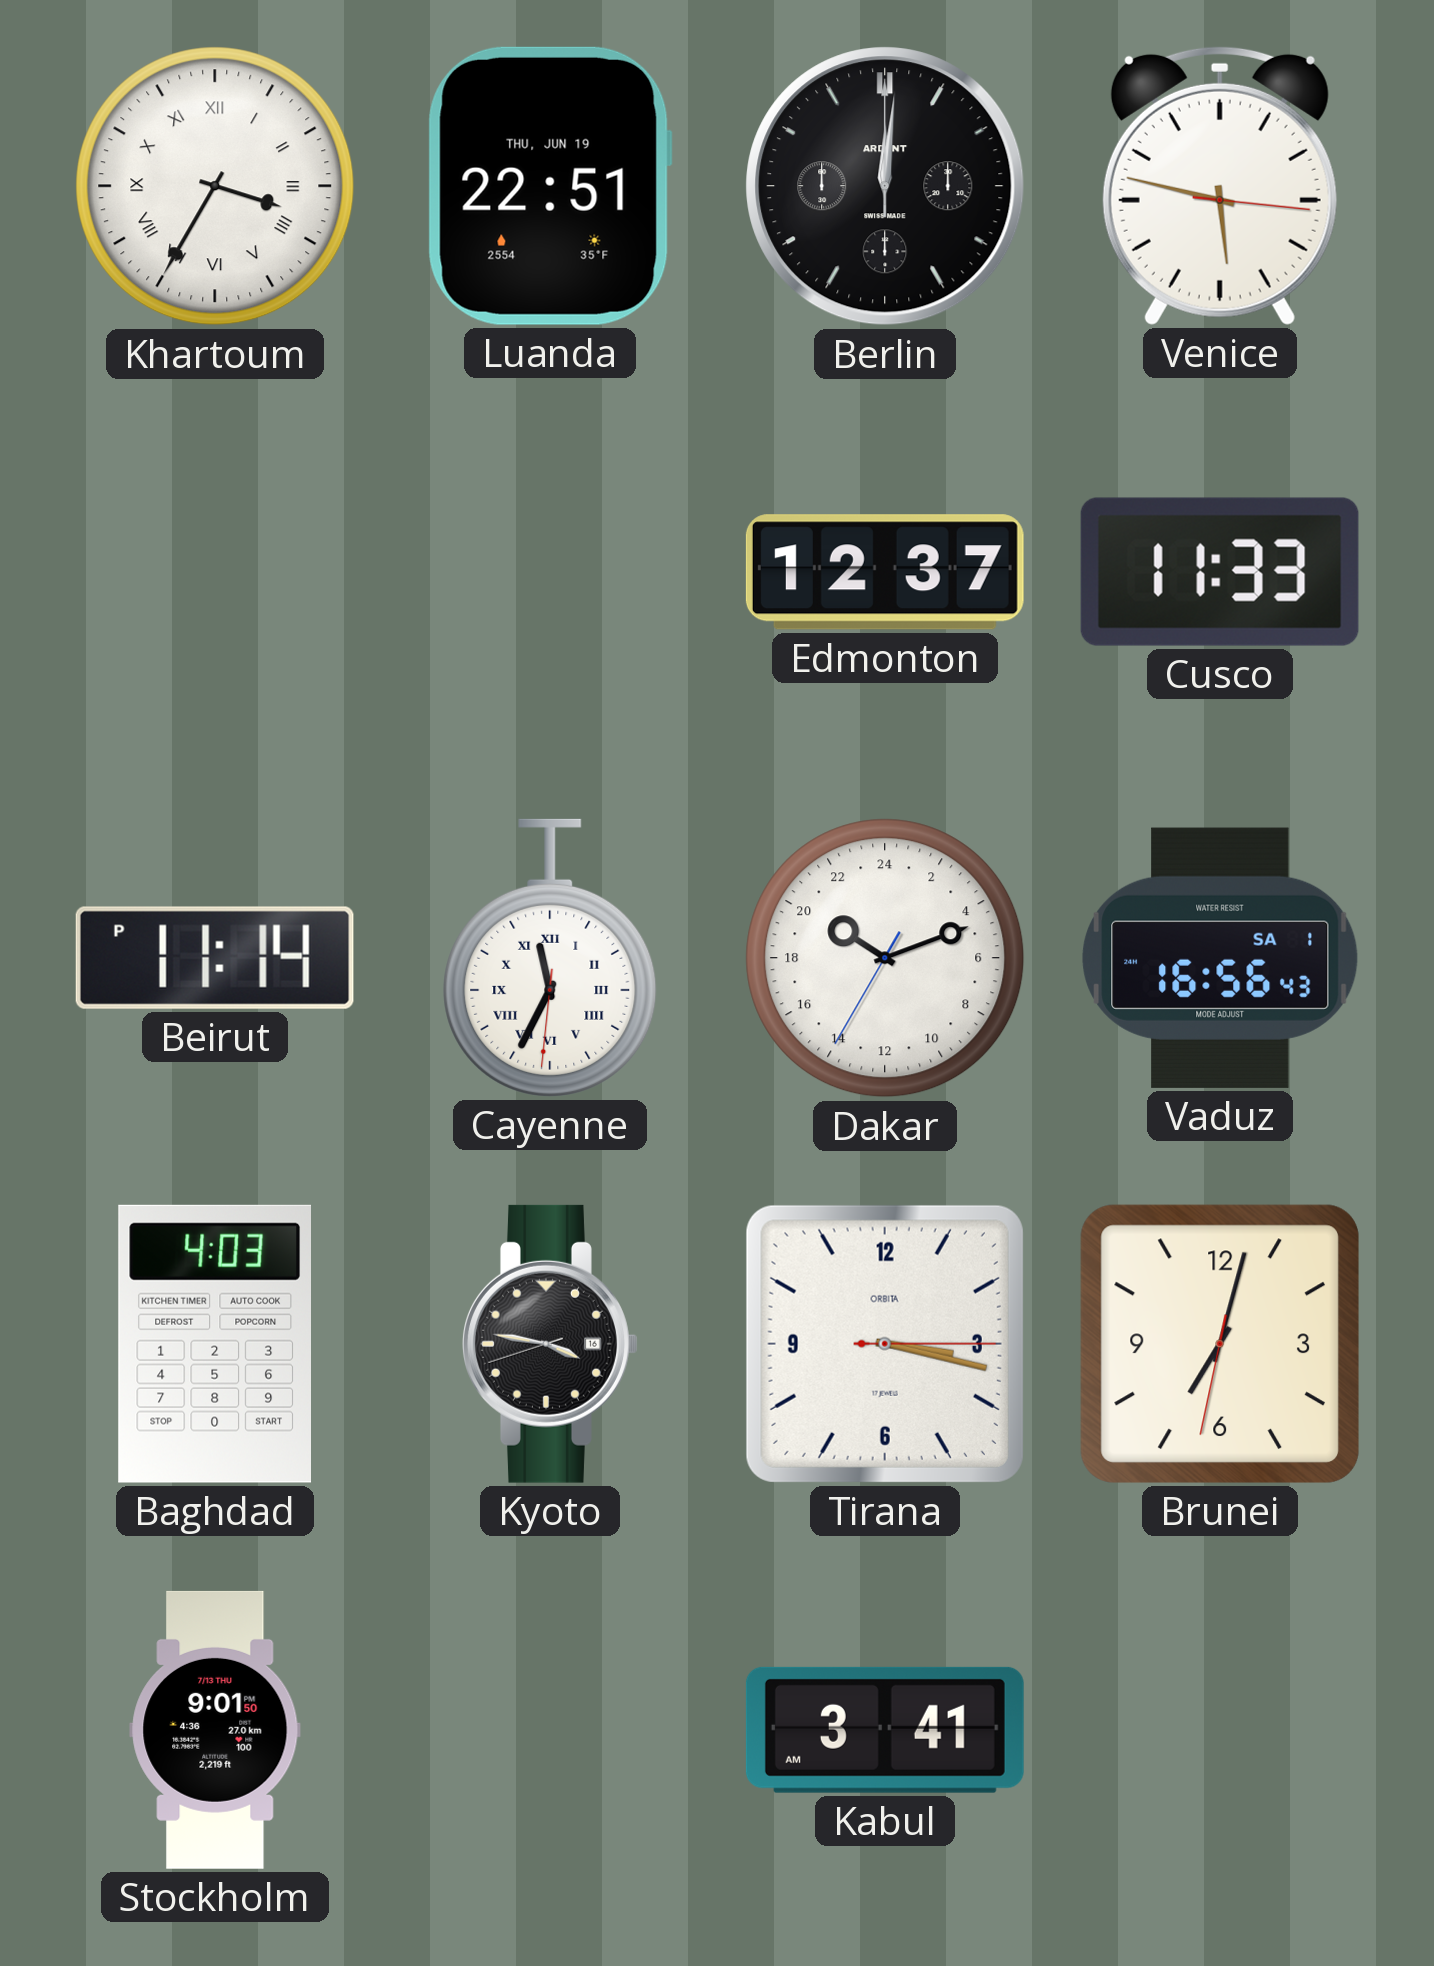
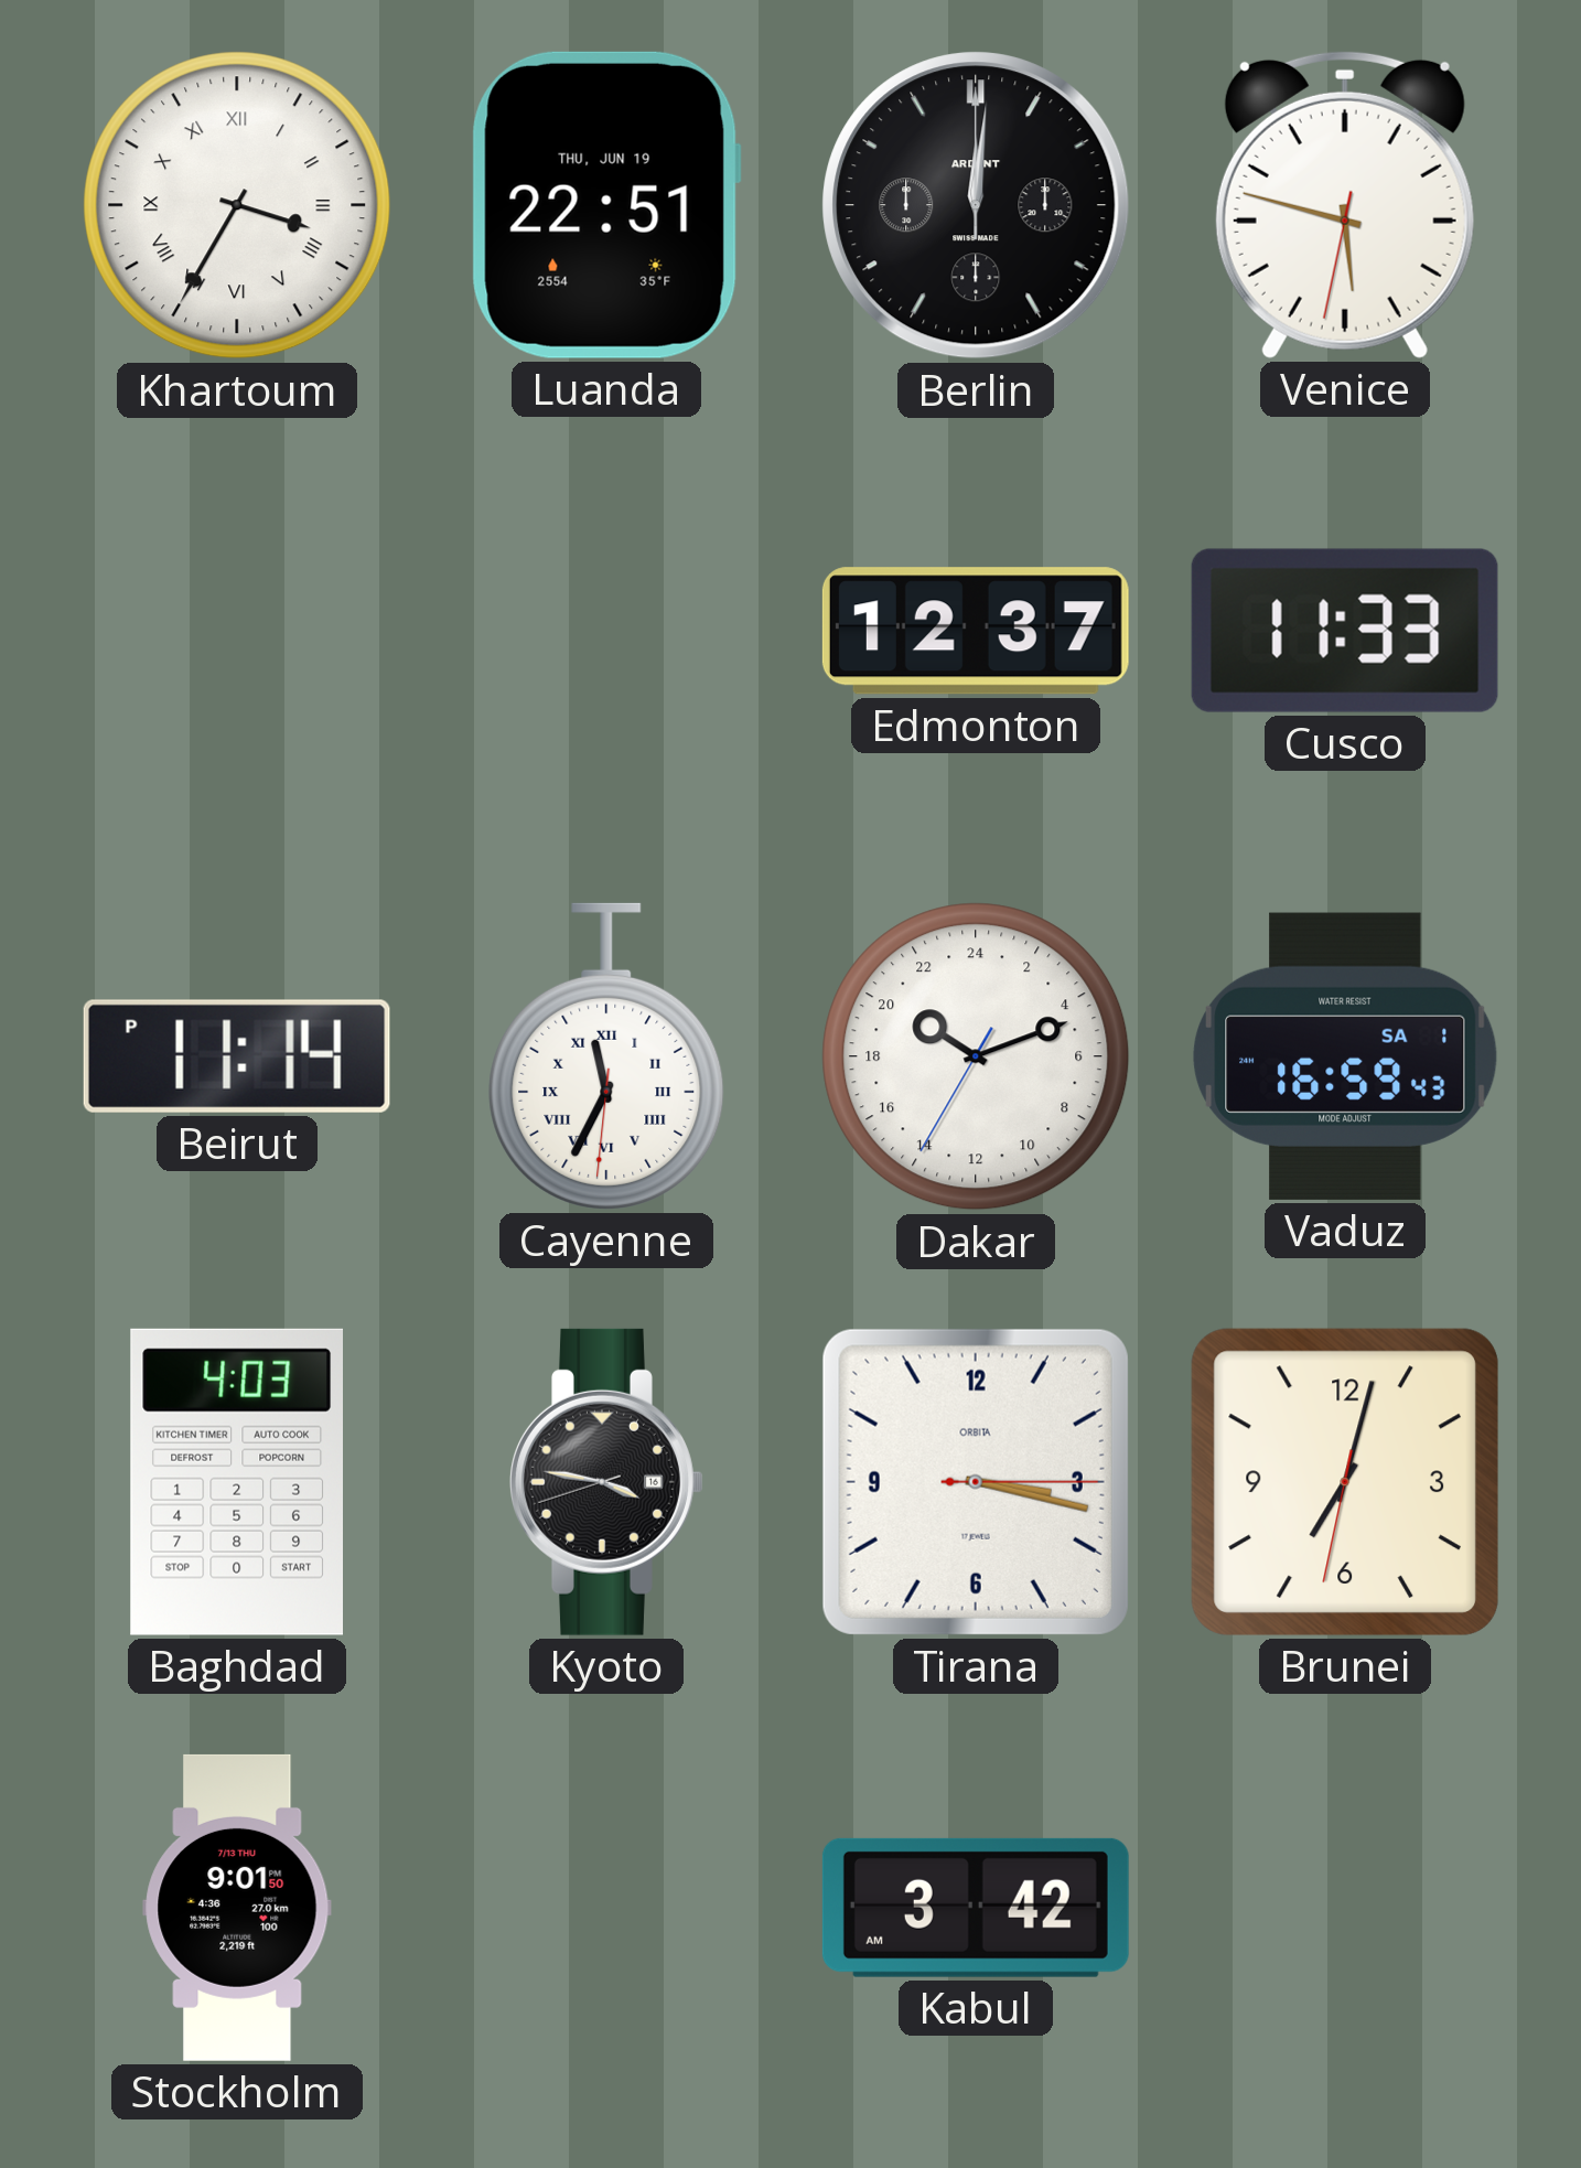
Venice: 5:47:16 -> 5:47:32 (1345, 204)
Vaduz: 16:56 -> 16:59 (1345, 1056)
Kabul: 3:41 -> 3:42 (976, 1908)
